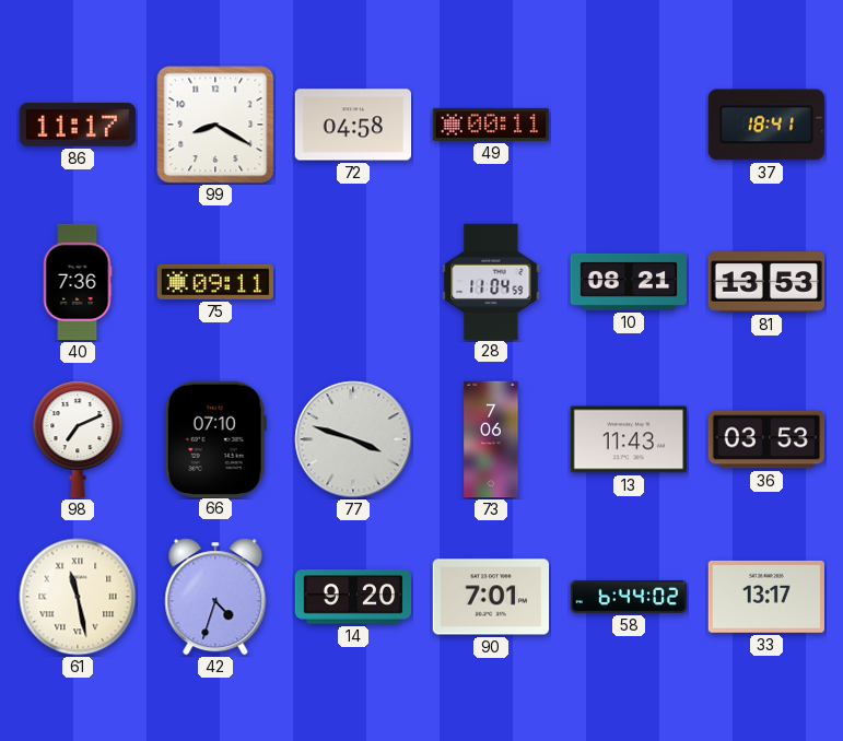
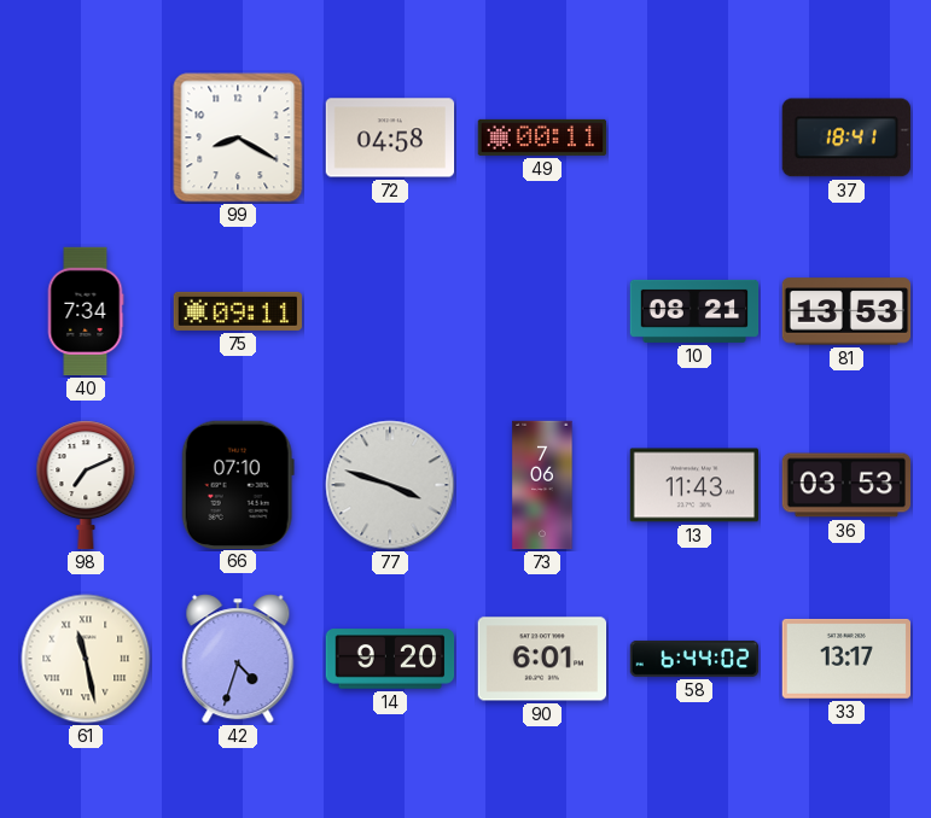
86: 11:17 -> none (77, 125)
40: 7:36 -> 7:34 (86, 311)
28: 11:04 -> none (491, 281)
90: 7:01 -> 6:01 (542, 659)
